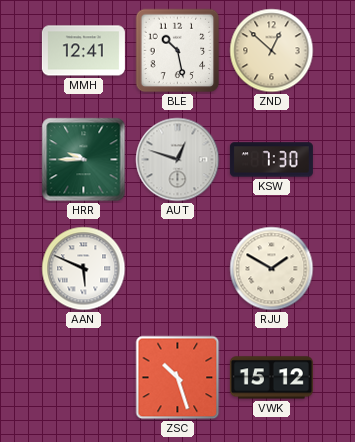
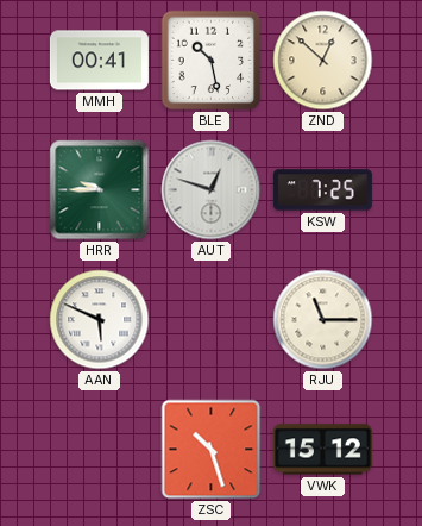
MMH: 12:41 -> 00:41 (99, 61)
KSW: 7:30 -> 7:25 (322, 190)
RJU: 1:50 -> 11:15 (323, 320)
